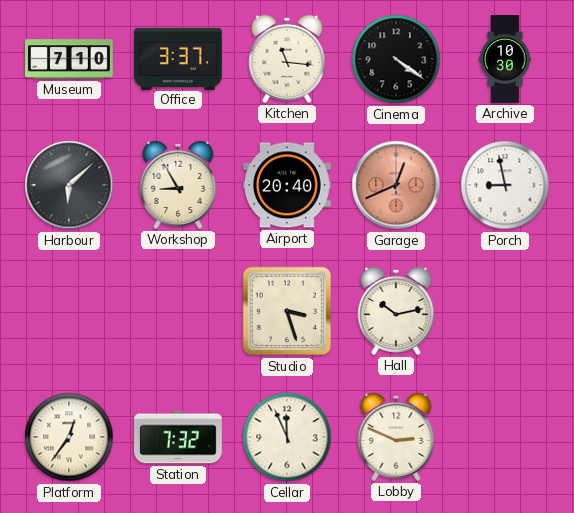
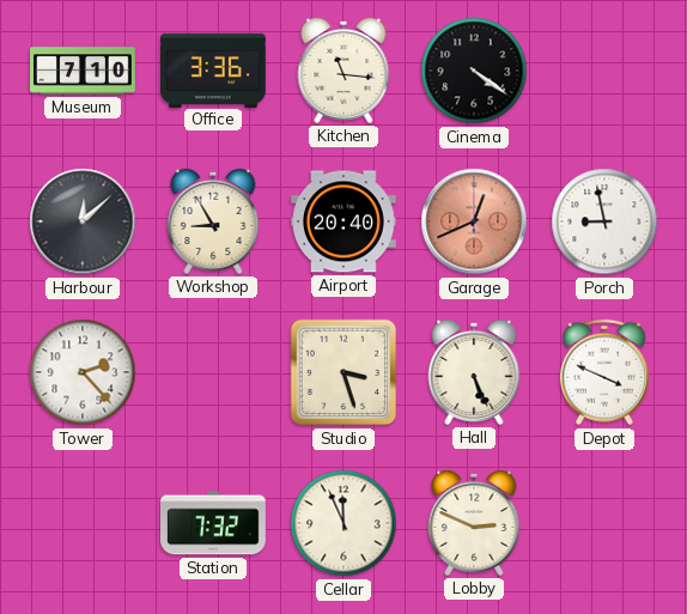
Office: 3:37 -> 3:36 (214, 69)
Archive: 10:30 -> none (505, 59)
Harbour: 6:08 -> 12:08 (83, 221)
Tower: none -> 2:23 (83, 372)
Hall: 10:13 -> 5:26 (474, 372)
Depot: none -> 3:49 (604, 372)
Platform: 12:36 -> none (69, 437)
